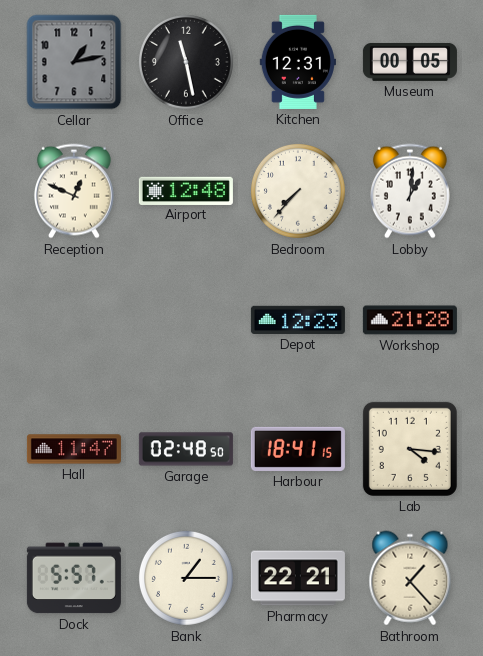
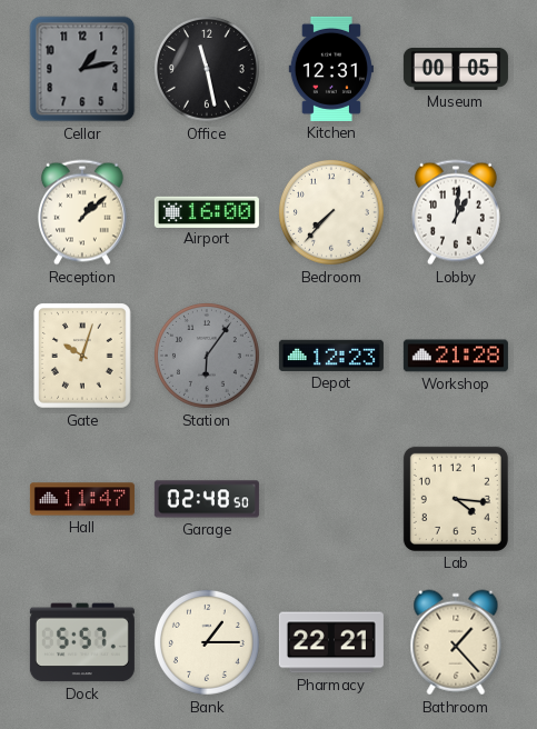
Reception: 12:49 -> 1:08 (82, 212)
Airport: 12:48 -> 16:00 (207, 211)
Gate: none -> 10:03 (83, 357)
Station: none -> 6:06 (207, 356)
Harbour: 18:41 -> none (298, 449)
